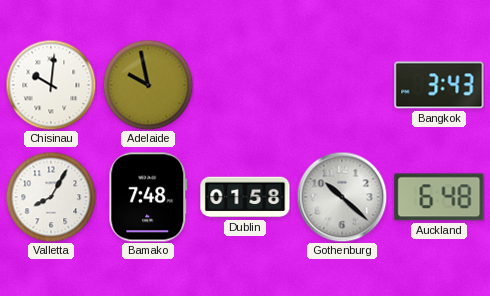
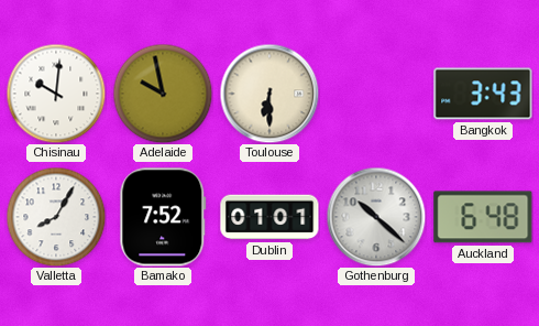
Toulouse: none -> 6:30 (269, 94)
Bamako: 7:48 -> 7:52 (163, 217)
Dublin: 01:58 -> 01:01 (269, 217)
